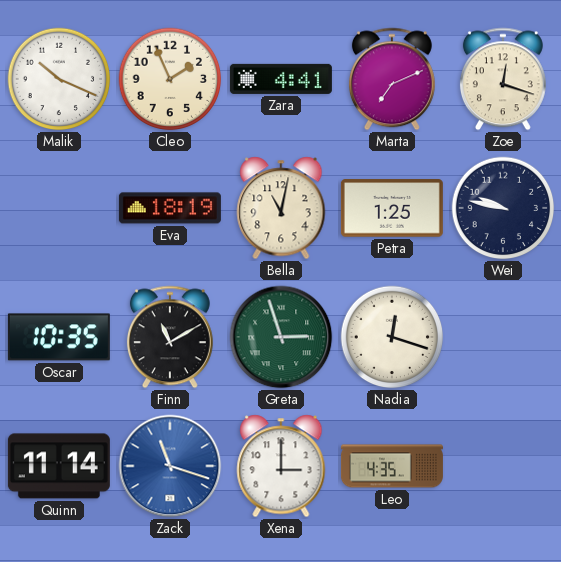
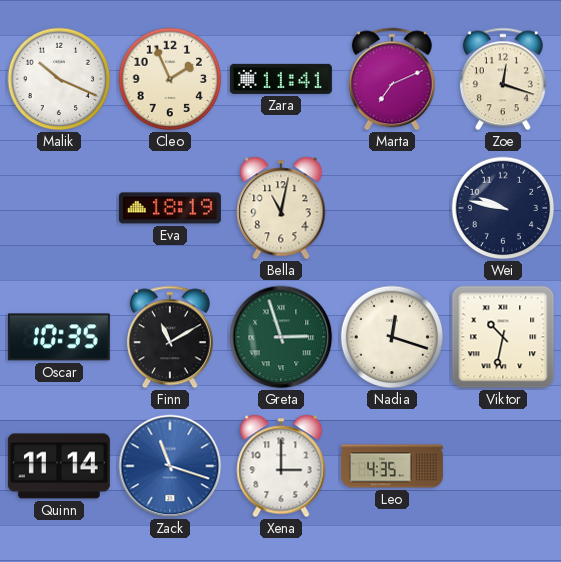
Zara: 4:41 -> 11:41 (281, 79)
Petra: 1:25 -> none (392, 208)
Viktor: none -> 10:32 (503, 337)
